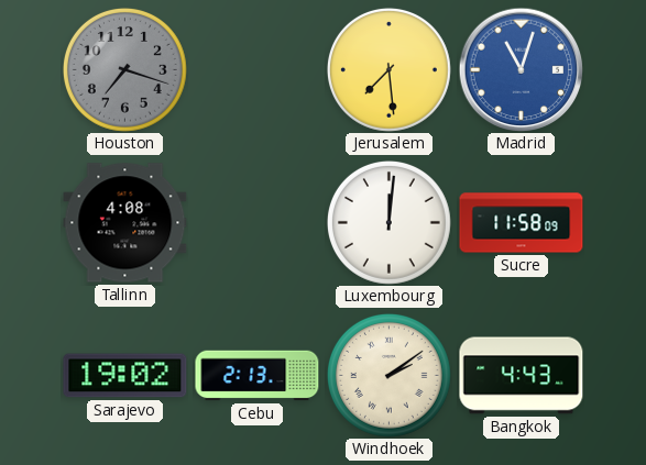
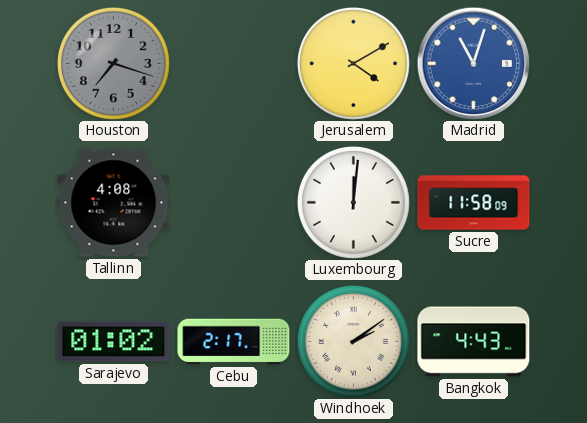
Jerusalem: 7:29 -> 4:10 (353, 63)
Sarajevo: 19:02 -> 01:02 (114, 342)
Cebu: 2:13 -> 2:17 (234, 342)
